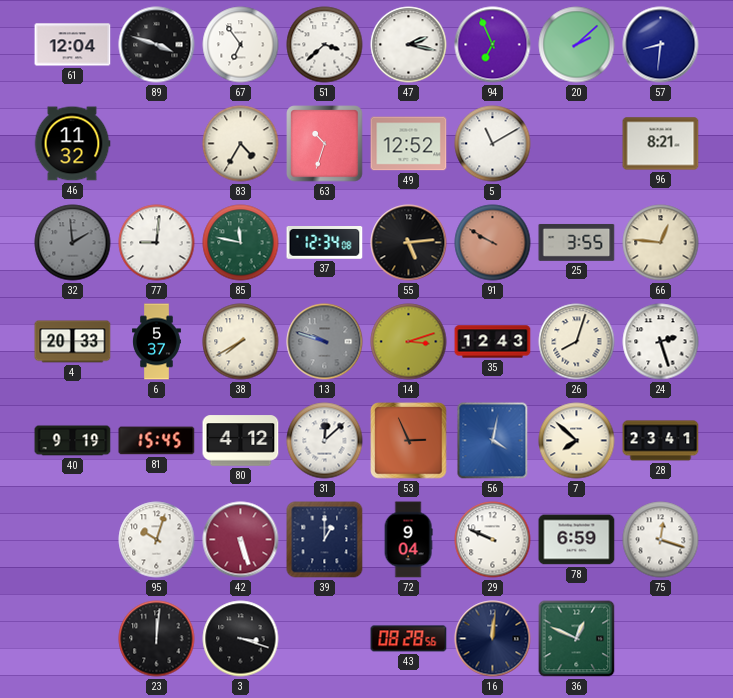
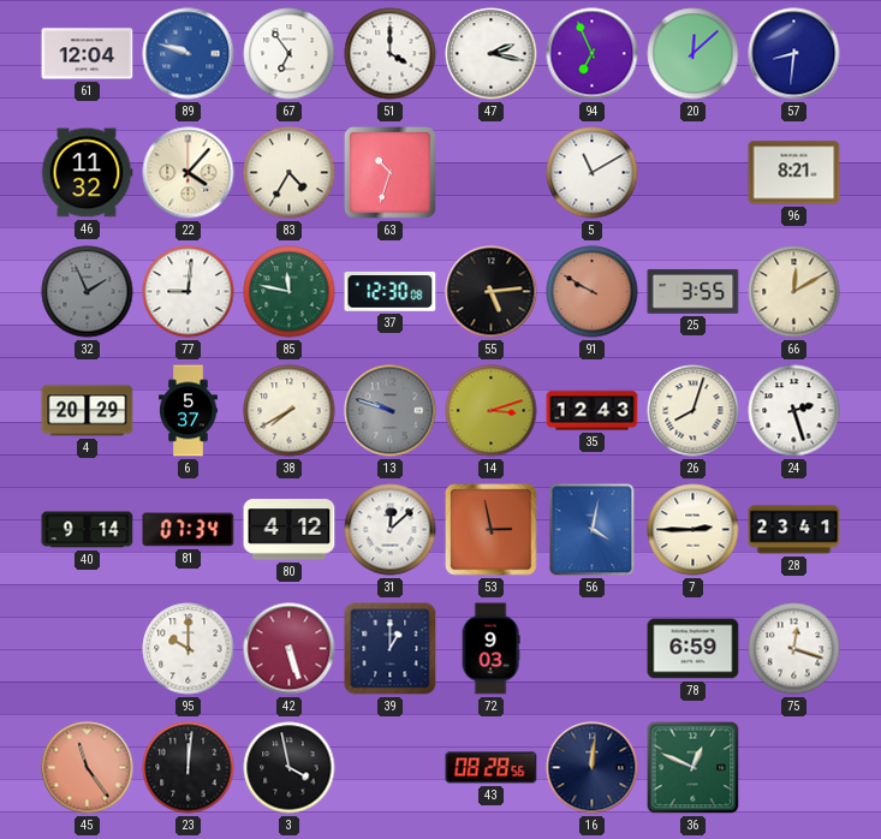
89: 3:48 -> 9:48 (189, 54)
89 dial: black -> blue (189, 54)
51: 3:38 -> 4:00 (391, 54)
20: 2:08 -> 12:08 (694, 54)
22: none -> 4:07 (189, 173)
49: 12:52 -> none (409, 144)
32: 1:59 -> 1:56 (88, 292)
37: 12:34 -> 12:30 (391, 292)
66: 12:46 -> 12:10 (794, 292)
4: 20:33 -> 20:29 (88, 411)
40: 9:19 -> 9:14 (88, 530)
81: 15:45 -> 07:34 (189, 530)
53: 2:56 -> 2:58 (492, 530)
7: 7:52 -> 2:45 (694, 530)
95: 10:03 -> 10:00 (189, 649)
72: 9:04 -> 9:03 (490, 649)
29: 9:49 -> none (493, 540)
45: none -> 11:24 (88, 768)
3: 3:18 -> 3:58 (290, 768)
